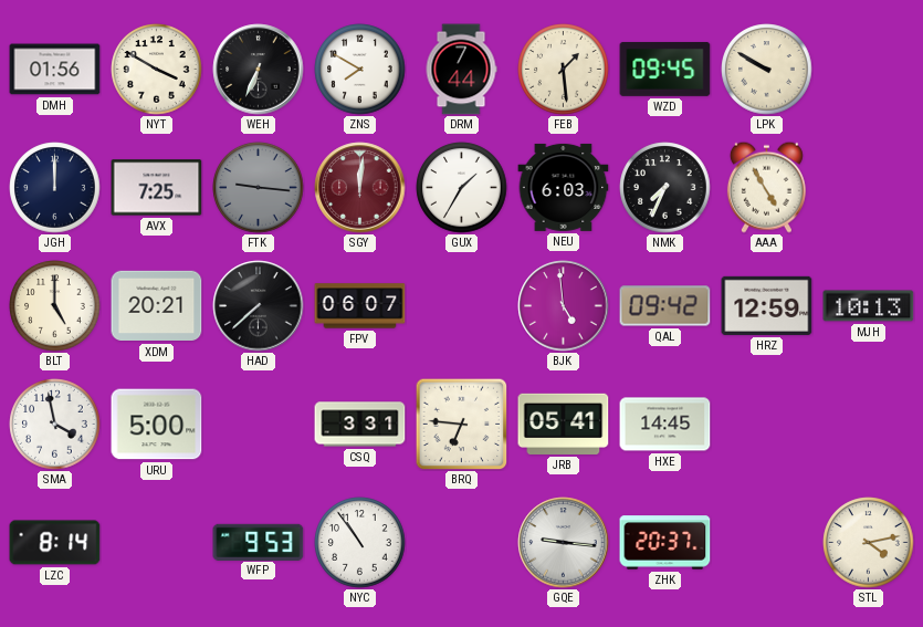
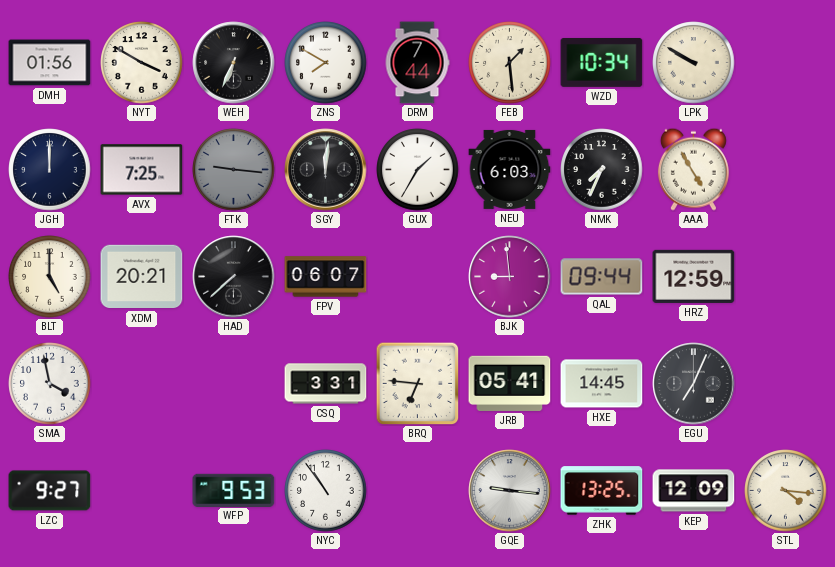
WZD: 09:45 -> 10:34 (602, 62)
SGY dial: burgundy -> black (326, 170)
BJK: 4:59 -> 8:59 (510, 277)
QAL: 09:42 -> 09:44 (602, 277)
MJH: 10:13 -> none (869, 306)
URU: 5:00 -> none (157, 425)
EGU: none -> 7:04 (694, 384)
LZC: 8:14 -> 9:27 (50, 491)
ZHK: 20:37 -> 13:25 (602, 491)
KEP: none -> 12:09 (694, 491)
STL: 4:13 -> 4:16 (786, 491)
